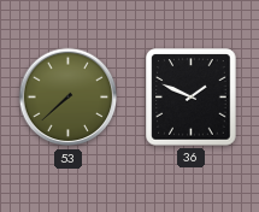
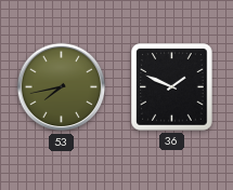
53: 7:38 -> 7:43 (62, 87)
